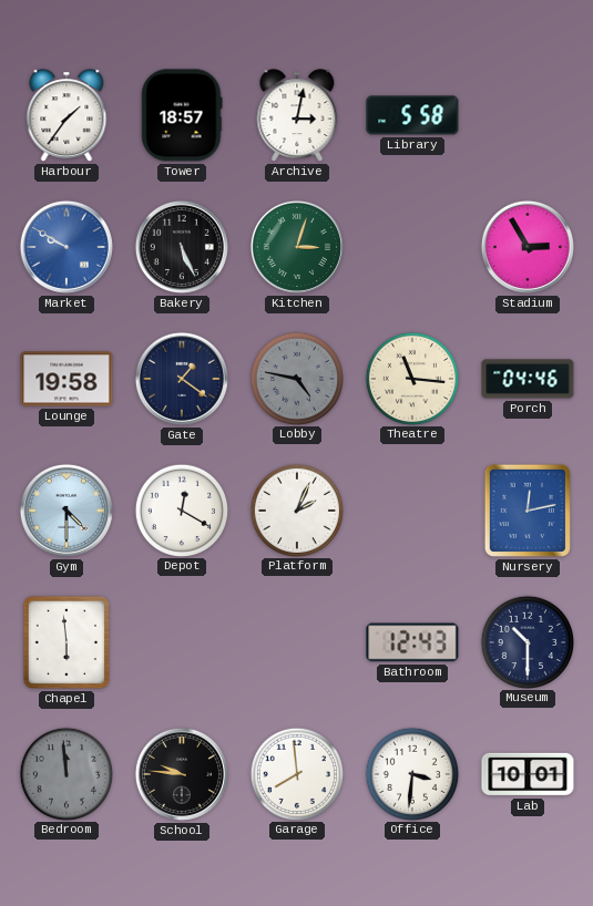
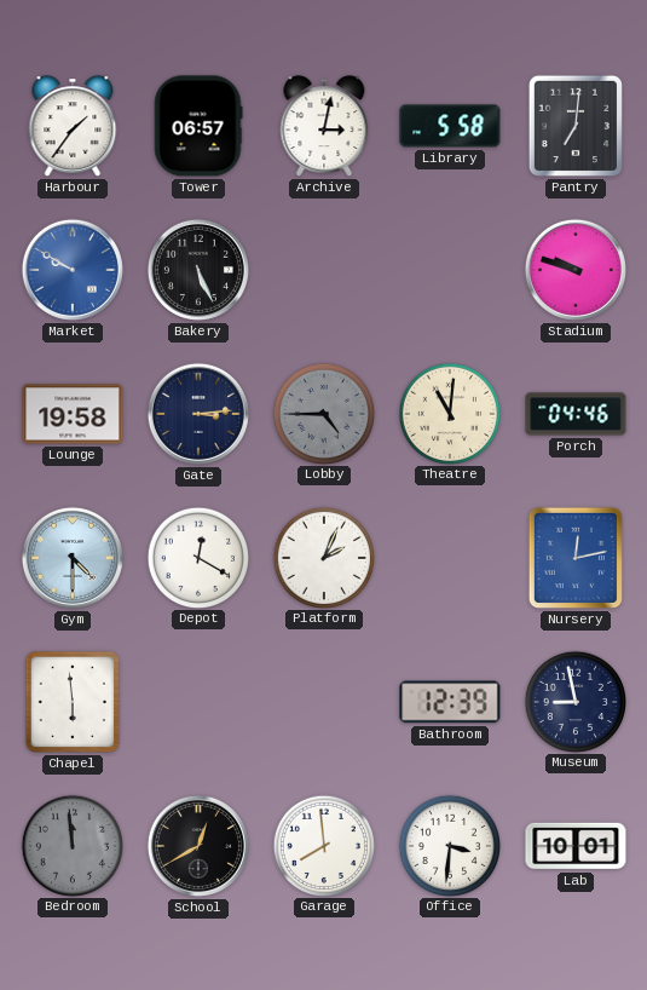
Tower: 18:57 -> 06:57 (198, 126)
Pantry: none -> 7:01 (576, 126)
Kitchen: 3:03 -> none (297, 247)
Stadium: 2:55 -> 9:48 (576, 270)
Gate: 1:21 -> 3:14 (198, 414)
Lobby: 4:47 -> 4:45 (323, 413)
Theatre: 11:16 -> 11:01 (449, 413)
Bathroom: 12:43 -> 12:39 (450, 702)
Museum: 10:30 -> 8:58 (574, 701)
School: 9:46 -> 12:40 (198, 846)
